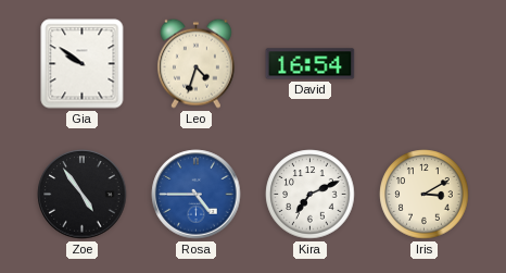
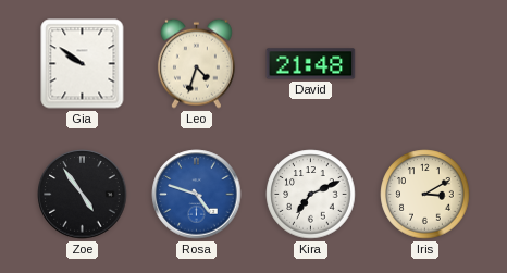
David: 16:54 -> 21:48 (311, 64)
Rosa: 4:45 -> 4:48 (197, 195)
